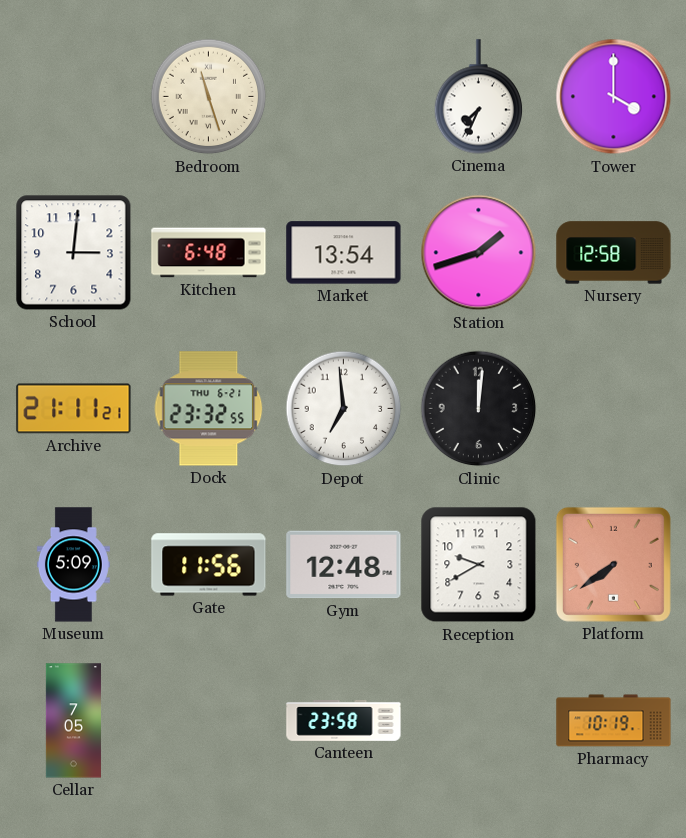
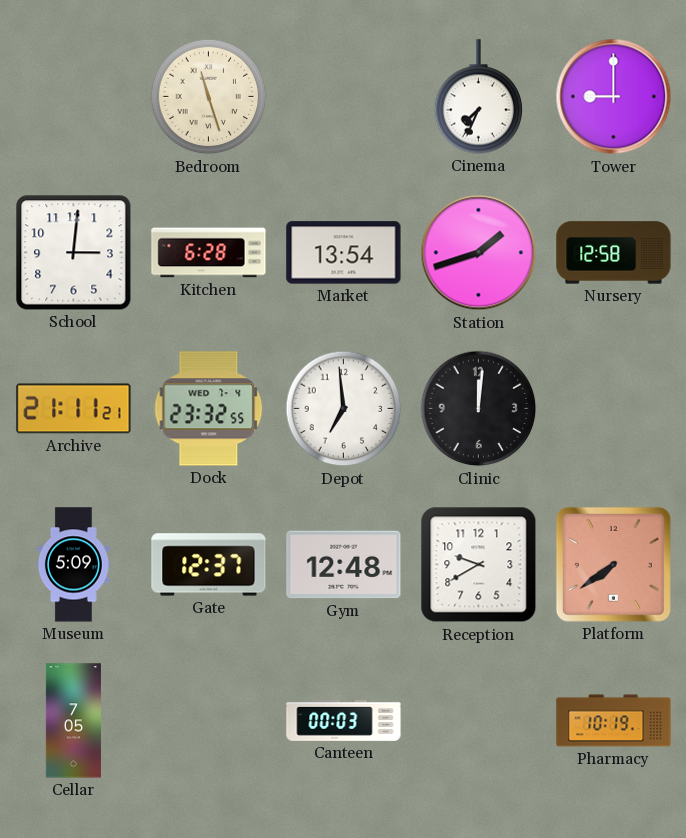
Tower: 4:00 -> 9:00 (614, 97)
Kitchen: 6:48 -> 6:28 (209, 253)
Dock date: THU 6-21 -> WED 7-4 (209, 409)
Gate: 11:56 -> 12:37 (209, 565)
Canteen: 23:58 -> 00:03 (344, 721)
